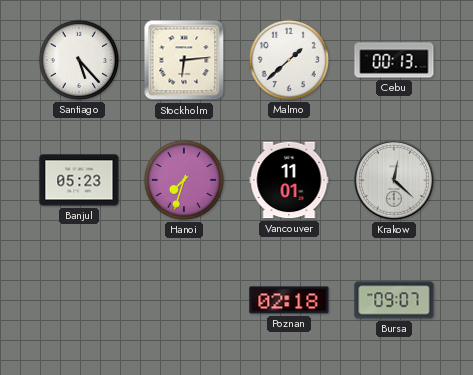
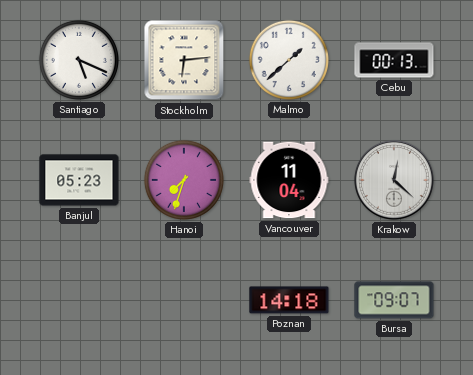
Santiago: 5:23 -> 5:19 (79, 60)
Vancouver: 11:01 -> 11:04 (289, 180)
Poznan: 02:18 -> 14:18 (289, 300)
